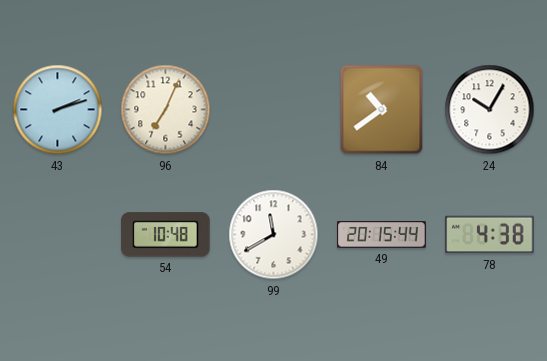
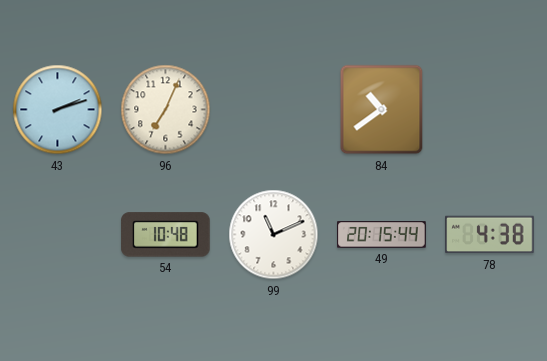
24: 10:05 -> none (490, 110)
99: 11:40 -> 11:11 (274, 235)
